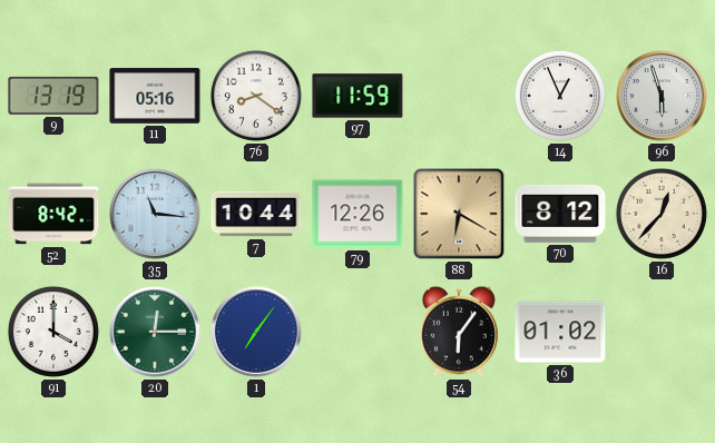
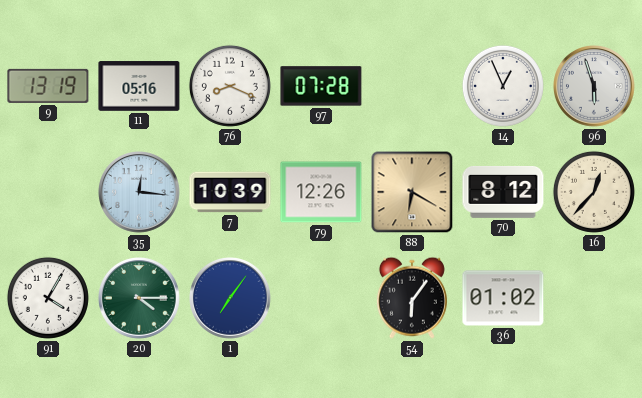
76: 8:21 -> 8:19 (230, 86)
97: 11:59 -> 07:28 (321, 86)
52: 8:42 -> none (53, 214)
35: 11:16 -> 12:16 (140, 193)
7: 10:44 -> 10:39 (230, 192)
91: 4:00 -> 4:05 (48, 298)
20: 12:15 -> 4:15 (140, 299)
